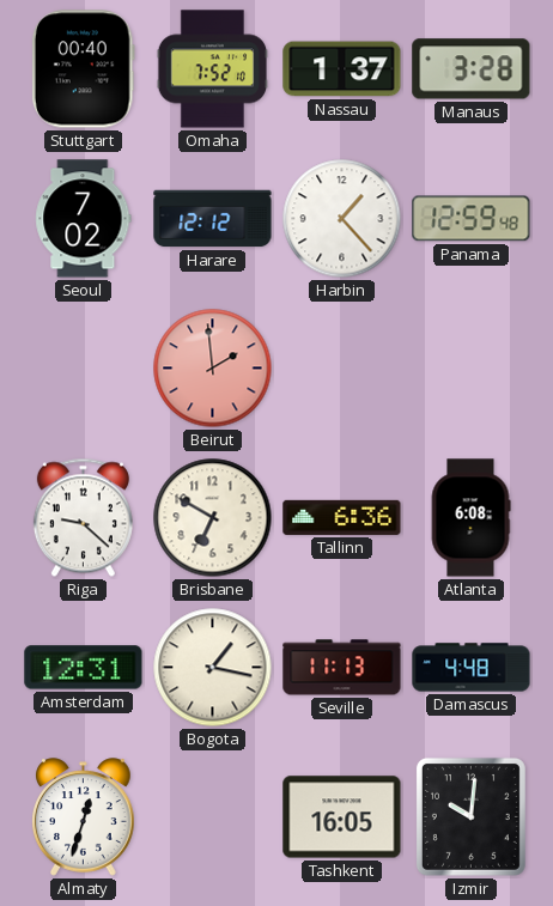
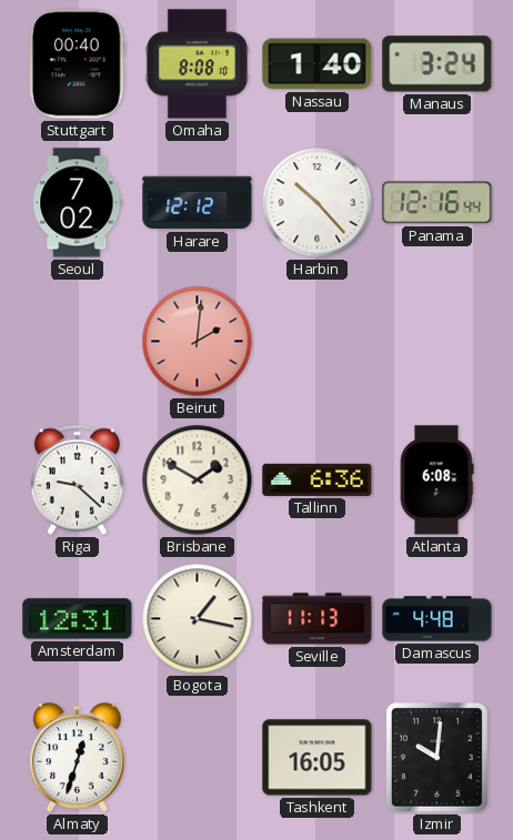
Omaha: 7:52 -> 8:08 (198, 64)
Nassau: 1:37 -> 1:40 (318, 64)
Manaus: 3:28 -> 3:24 (437, 64)
Harbin: 1:23 -> 10:23 (318, 203)
Panama: 12:59 -> 12:16 (437, 203)
Beirut: 1:59 -> 2:01 (198, 342)
Brisbane: 6:50 -> 1:50 (198, 480)
